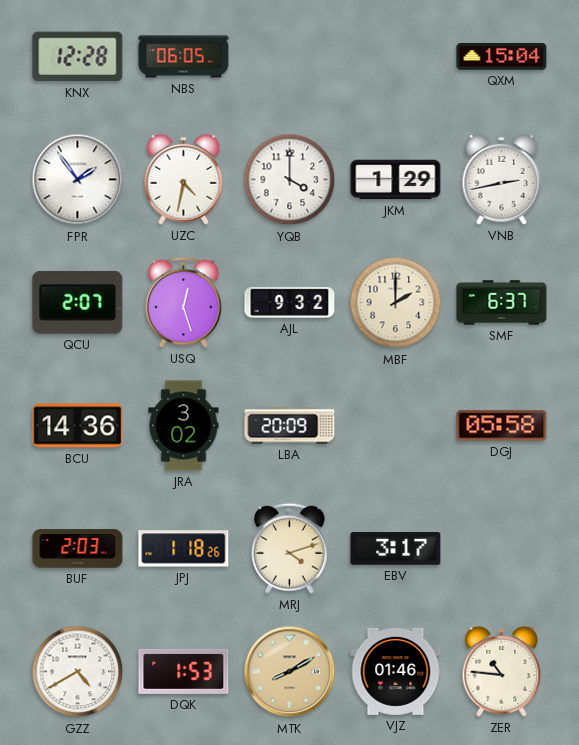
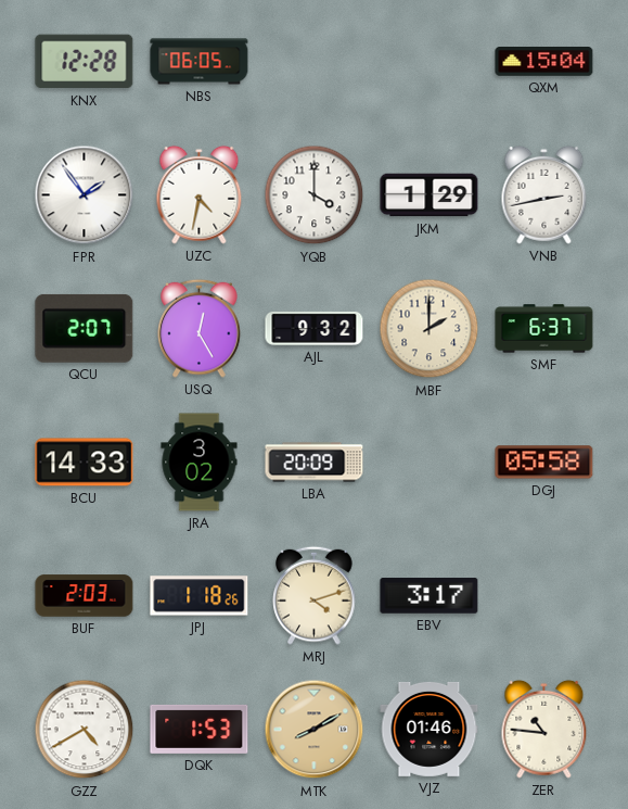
USQ: 12:27 -> 12:25 (200, 328)
BCU: 14:36 -> 14:33 (85, 463)
